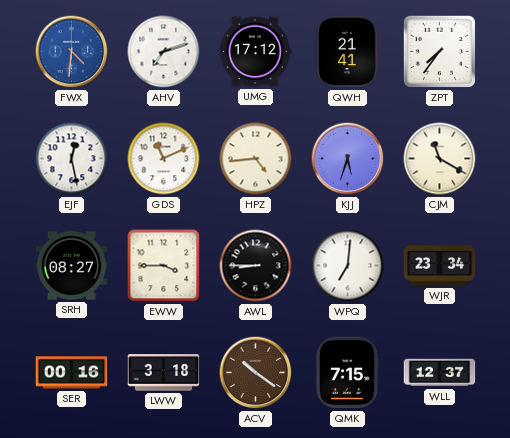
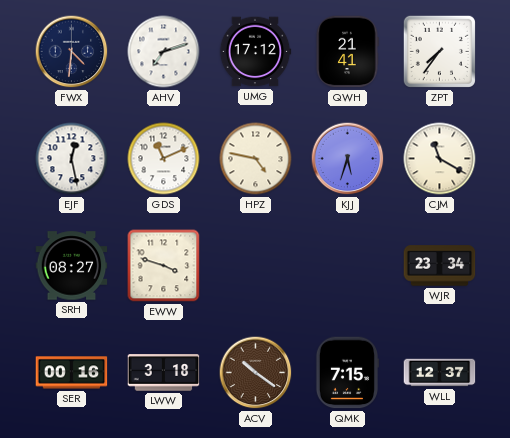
FWX dial: blue -> navy (72, 52)
HPZ: 4:44 -> 4:47 (256, 159)
EWW: 3:45 -> 3:48 (164, 266)
AWL: 8:45 -> none (256, 266)
WPQ: 7:01 -> none (348, 266)
